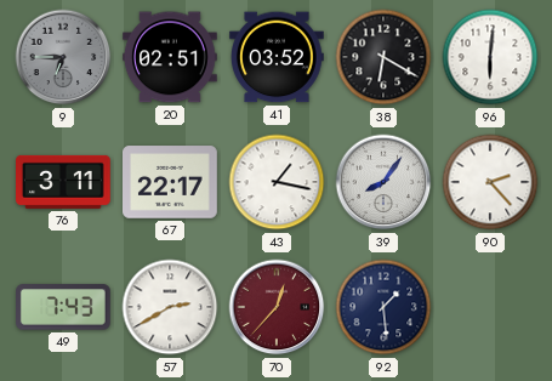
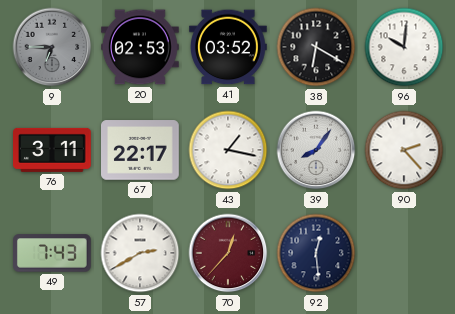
20: 02:51 -> 02:53 (141, 47)
96: 6:01 -> 10:01 (404, 47)
92: 1:29 -> 12:29 (316, 253)
